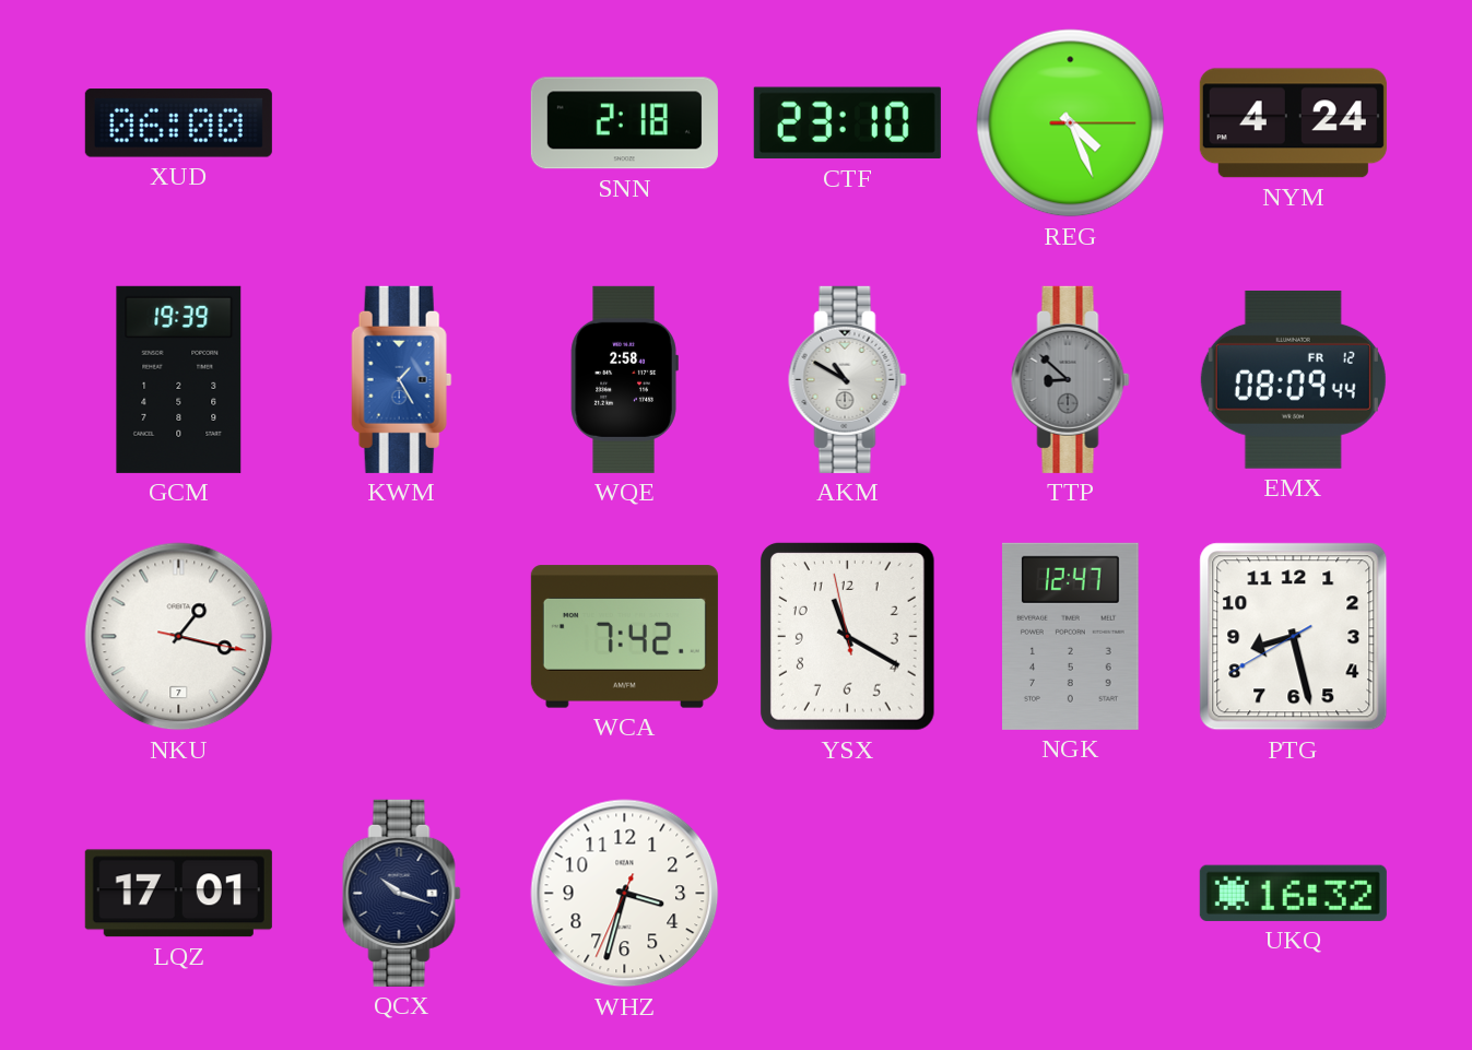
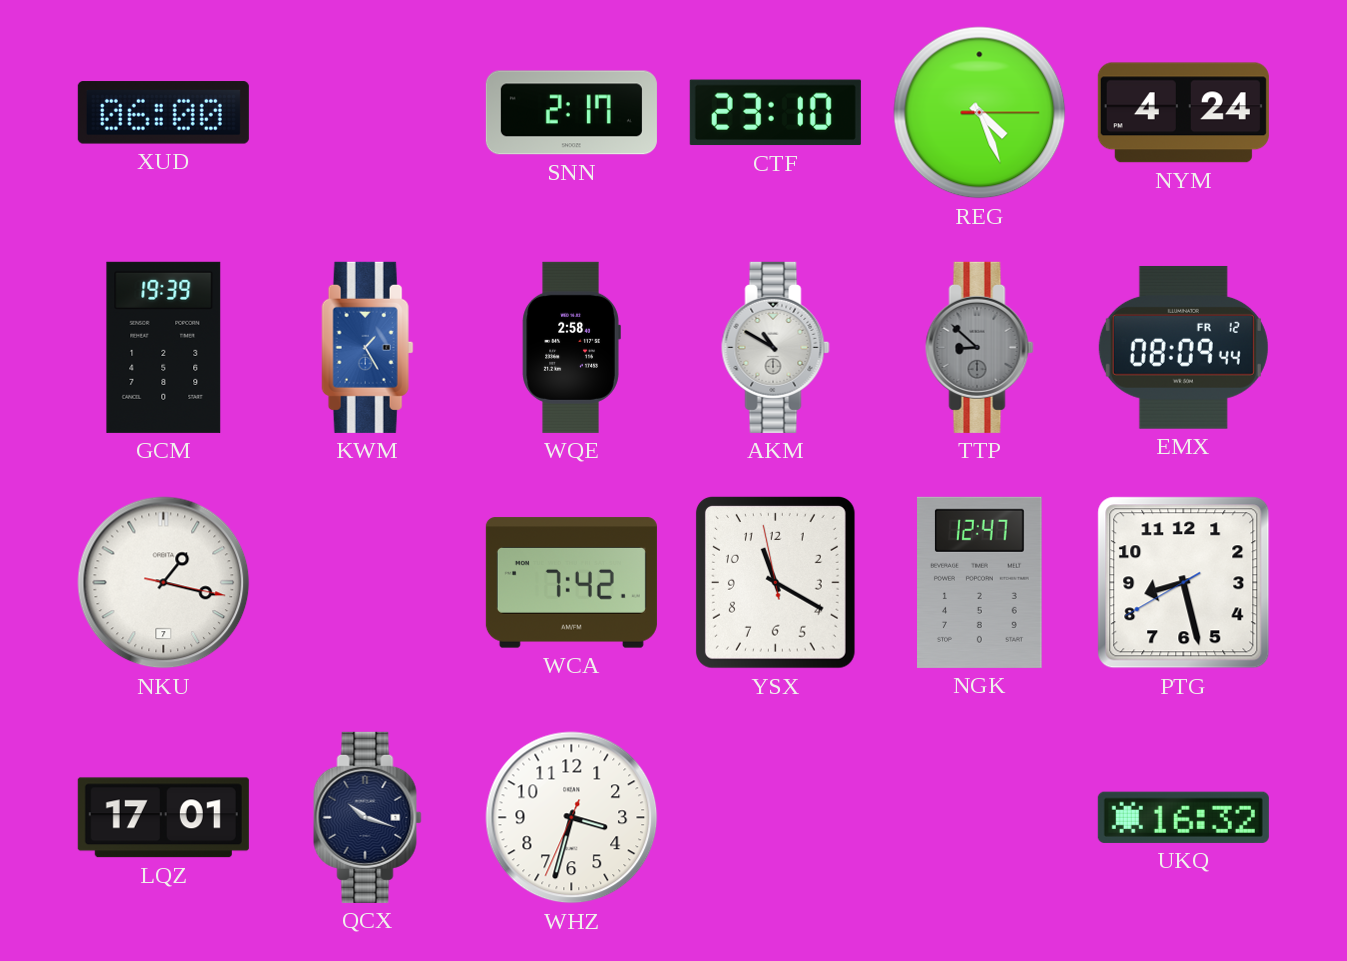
SNN: 2:18 -> 2:17 (571, 113)
